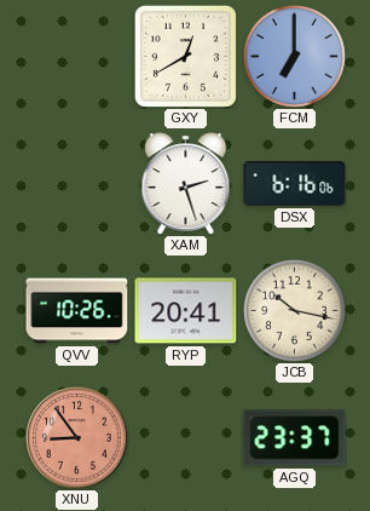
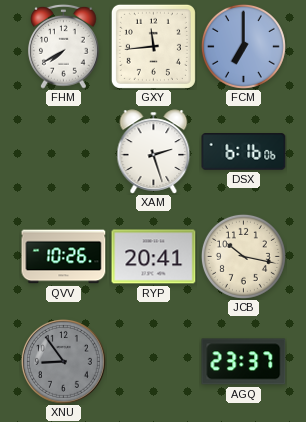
FHM: none -> 7:40 (64, 46)
GXY: 12:40 -> 11:44 (153, 46)
XNU dial: salmon -> grey (64, 362)
